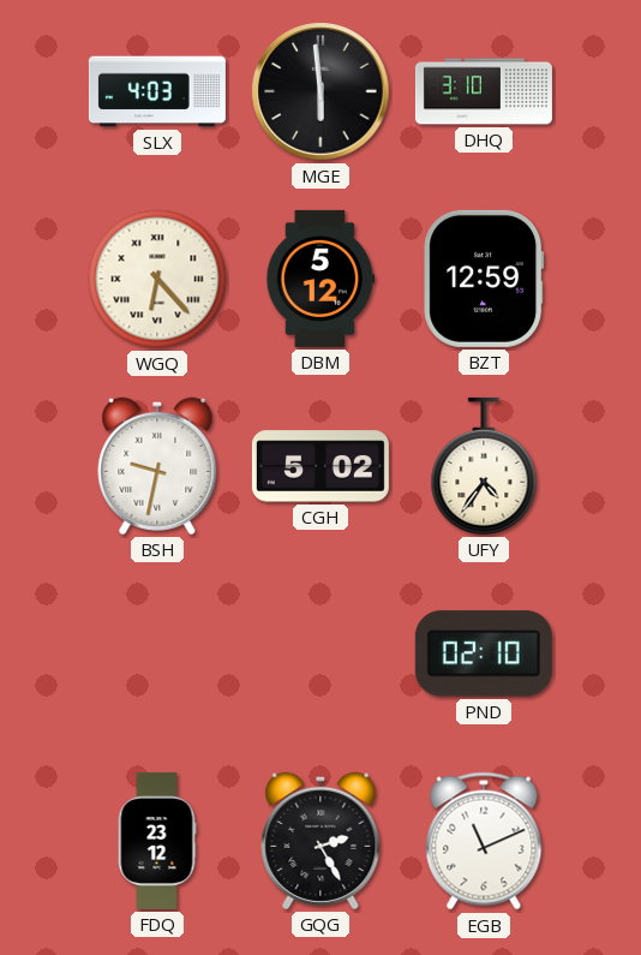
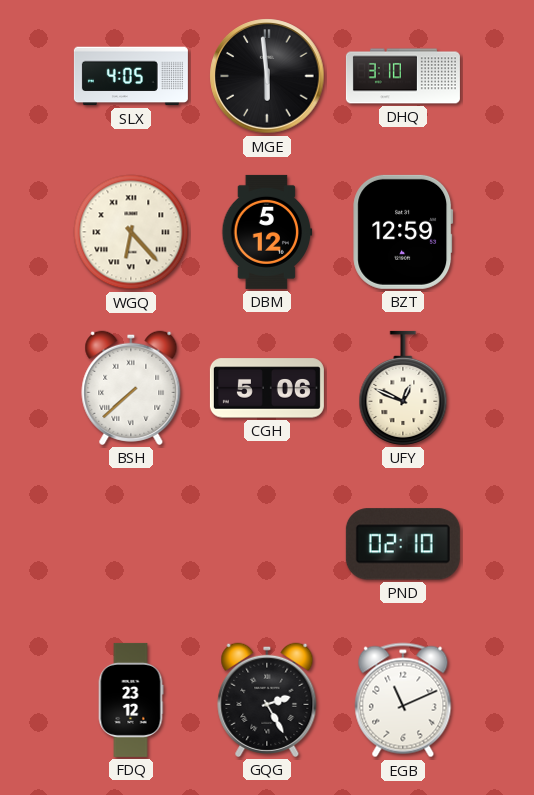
SLX: 4:03 -> 4:05 (131, 76)
BSH: 9:32 -> 7:38 (131, 388)
CGH: 5:02 -> 5:06 (267, 388)
UFY: 4:36 -> 12:49 (403, 388)
